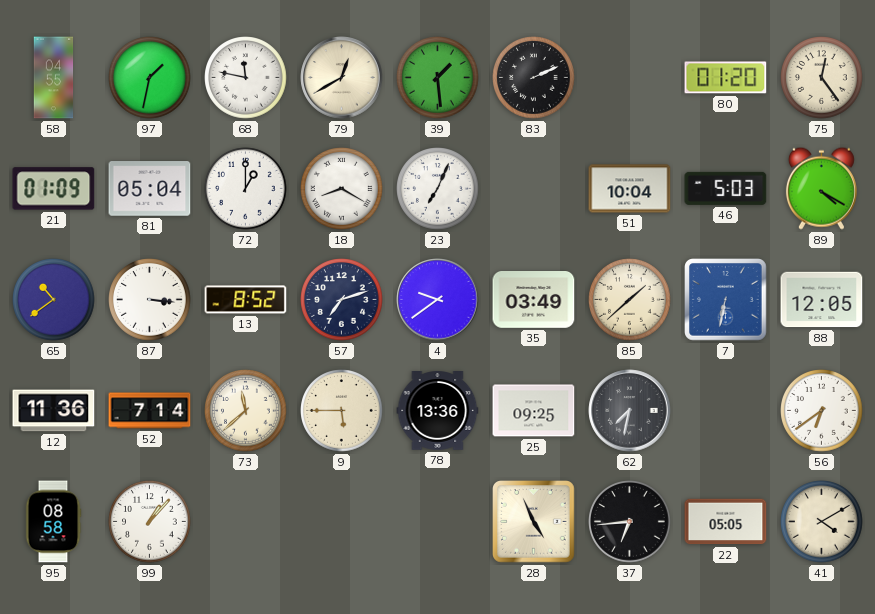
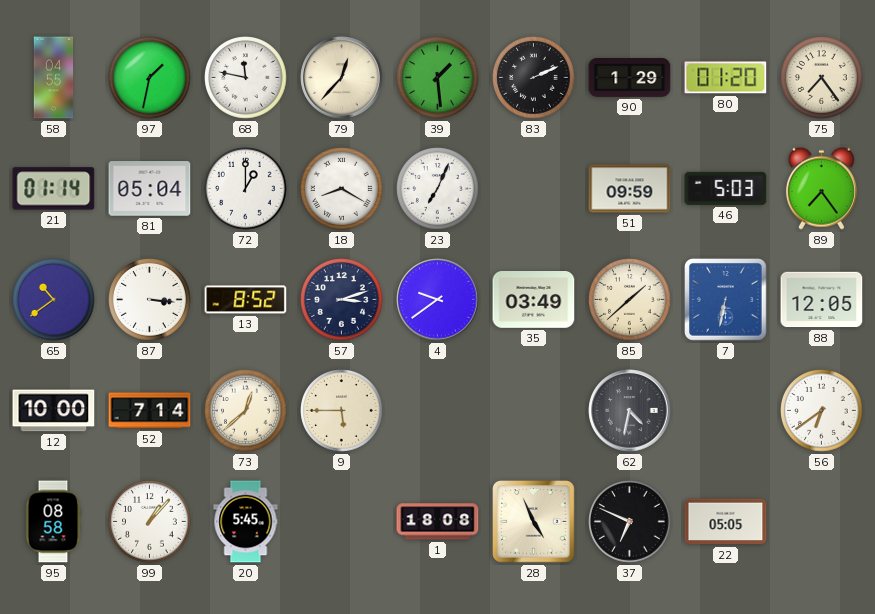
79: 12:40 -> 12:37 (342, 78)
90: none -> 1:29 (630, 78)
75: 12:24 -> 7:24 (822, 78)
21: 01:09 -> 01:14 (54, 189)
51: 10:04 -> 09:59 (630, 189)
89: 4:20 -> 7:24 (821, 188)
57: 7:12 -> 3:12 (342, 300)
12: 11:36 -> 10:00 (54, 411)
73: 11:38 -> 12:38 (246, 411)
78: 13:36 -> none (438, 411)
25: 09:25 -> none (534, 411)
62: 7:32 -> 4:32 (630, 411)
20: none -> 5:45 (246, 522)
1: none -> 18:08 (438, 522)
37: 6:44 -> 6:49 (630, 522)
41: 4:10 -> none (822, 522)
